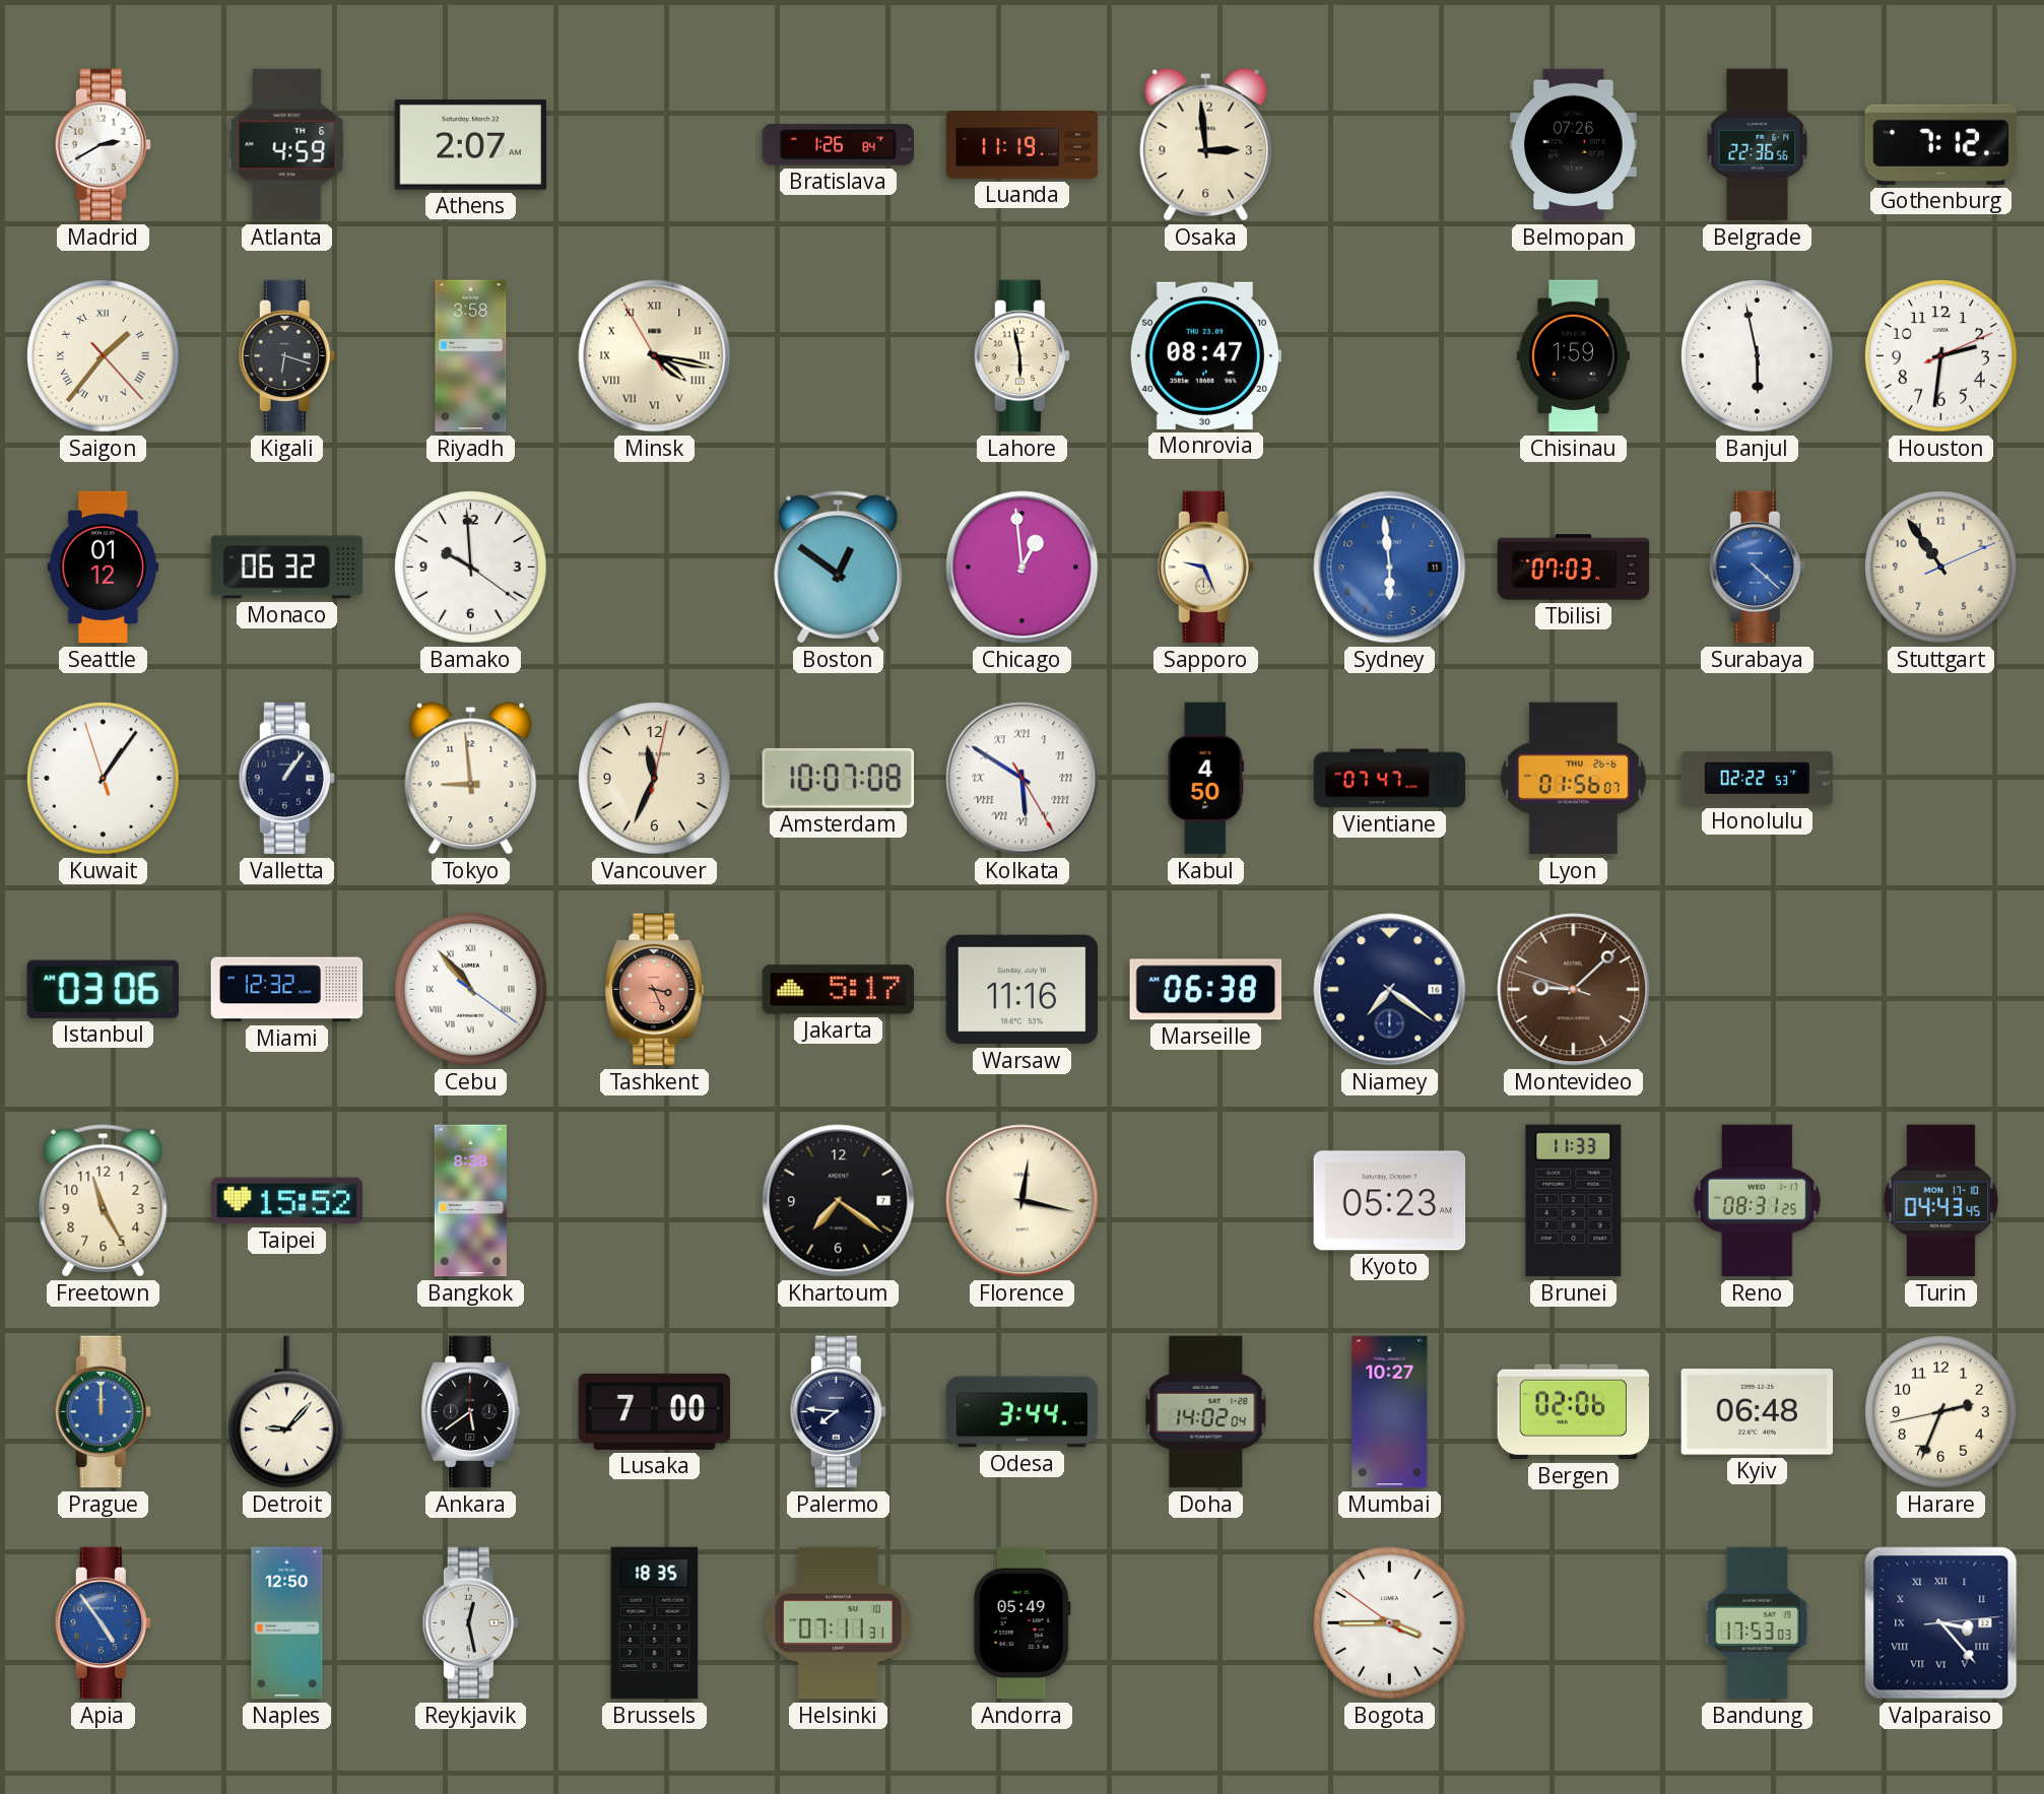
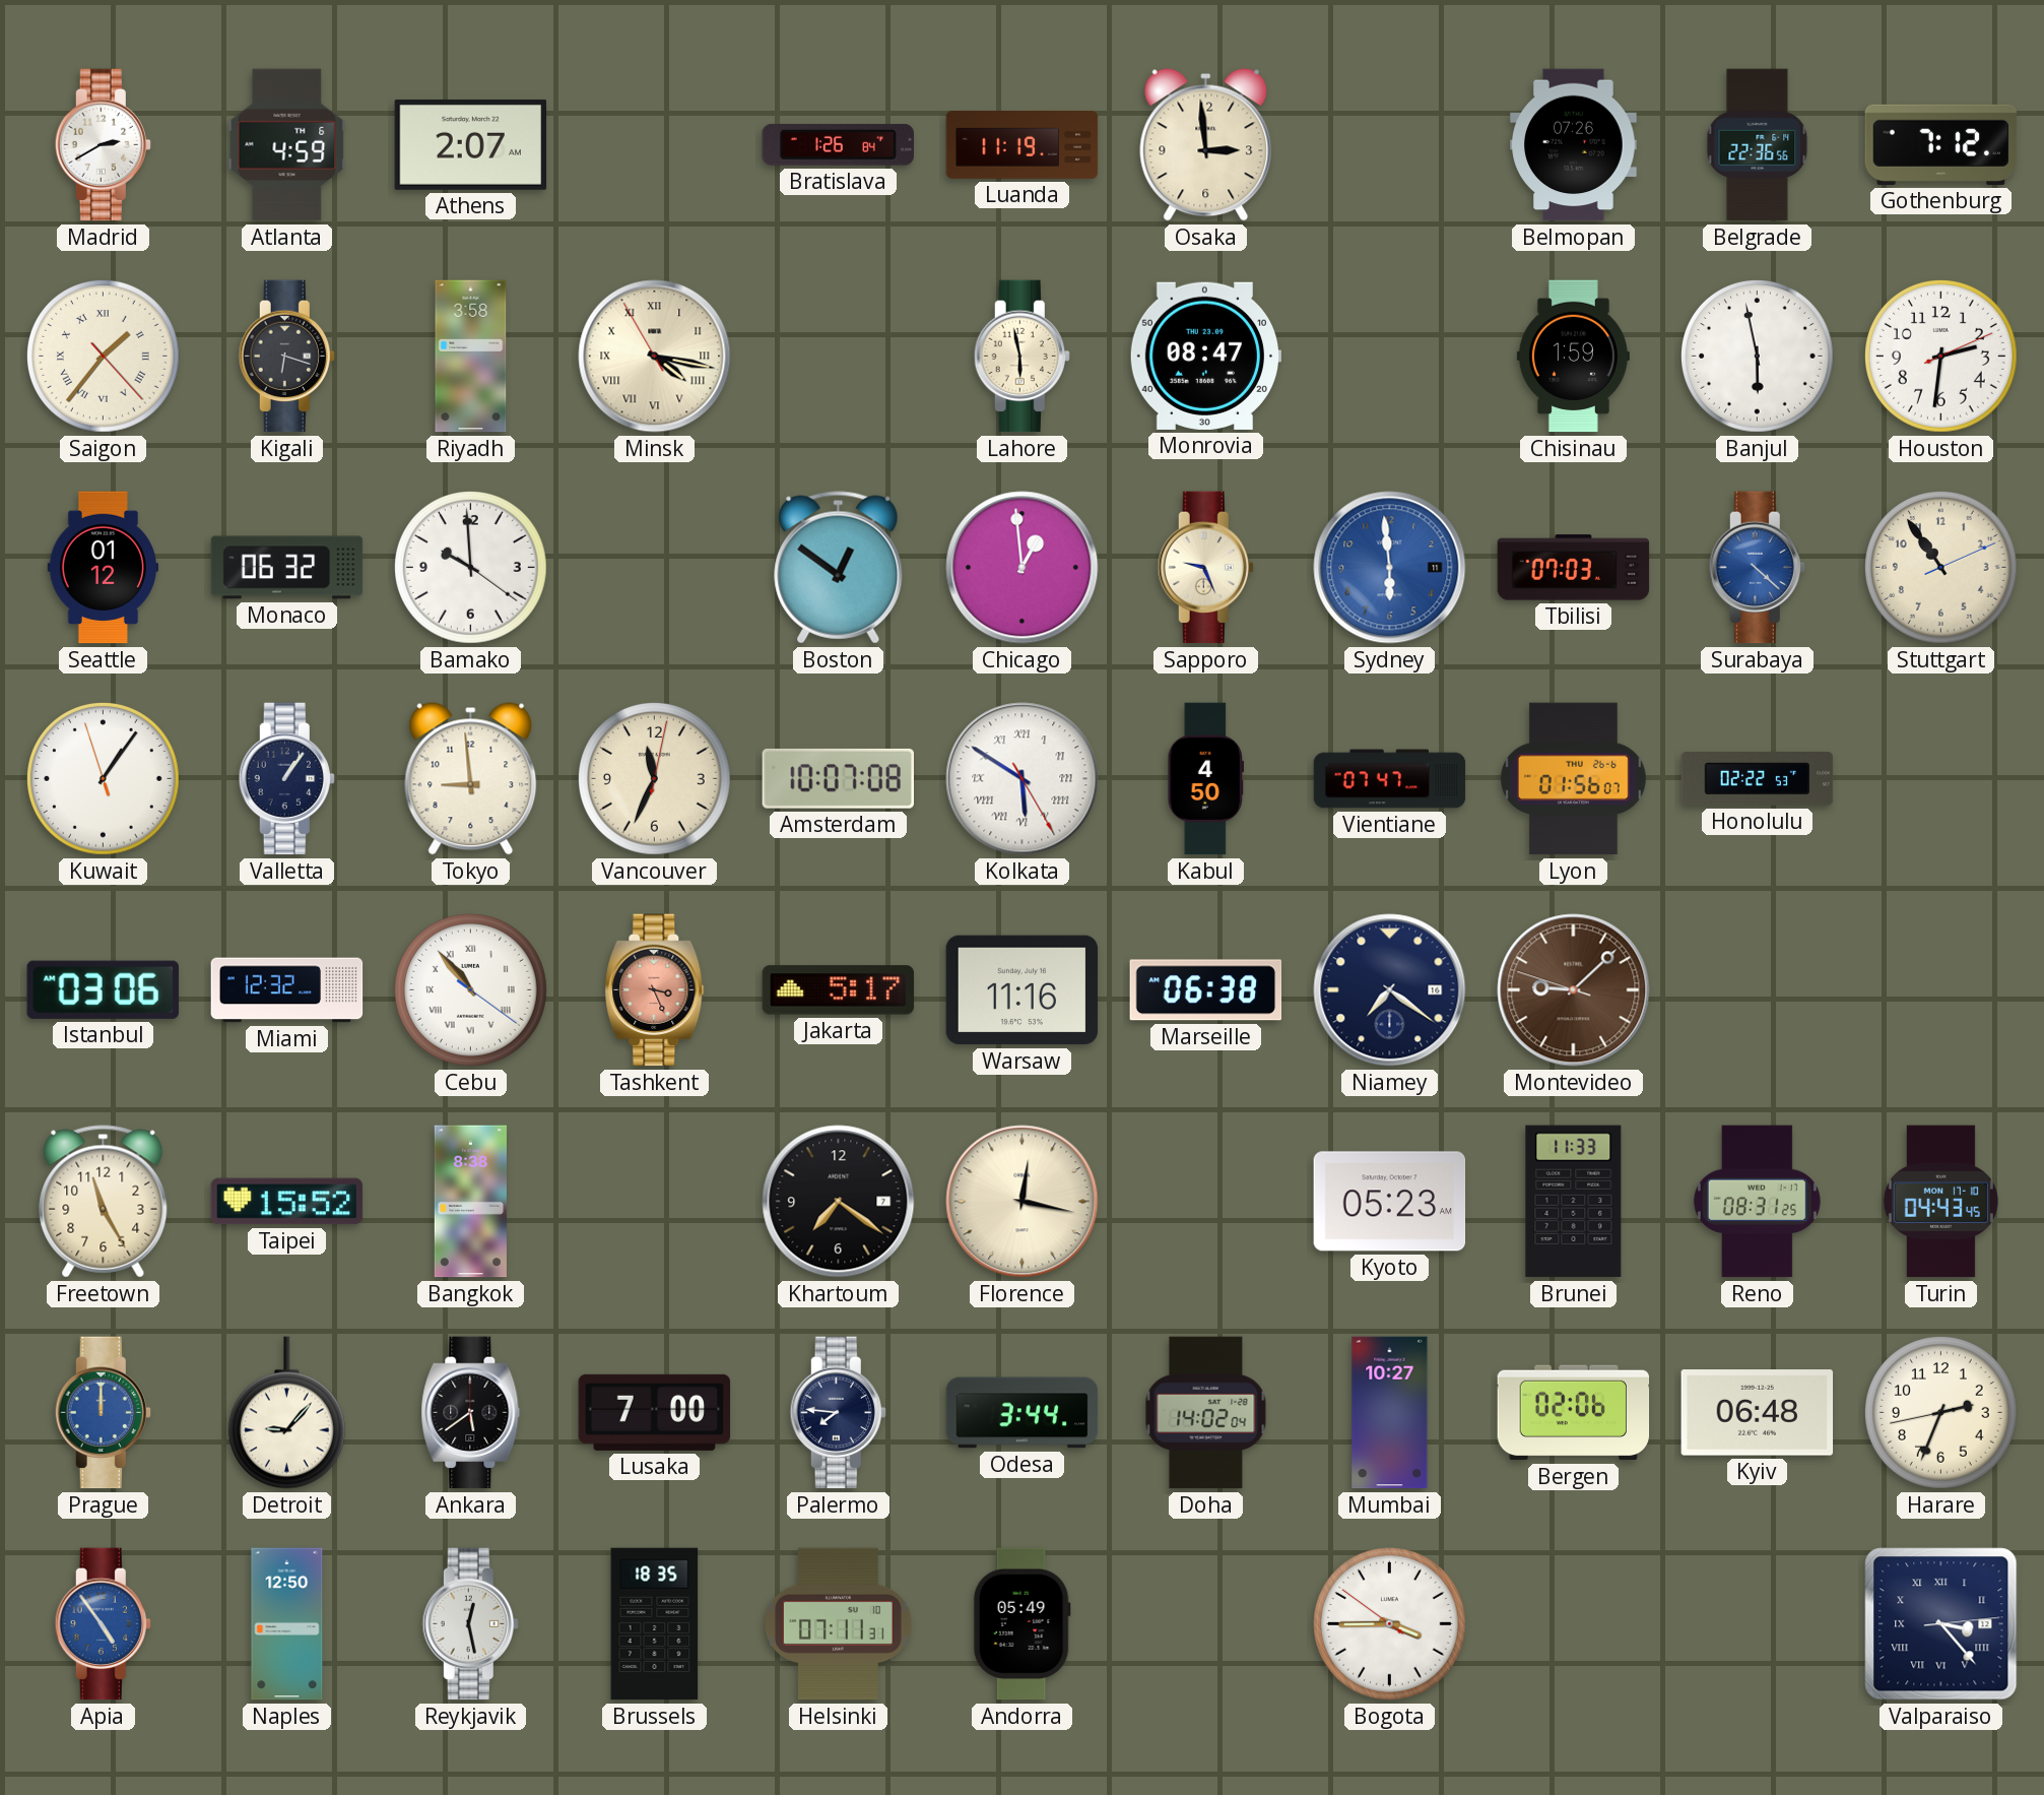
Bandung: 17:53 -> none (1757, 1623)
